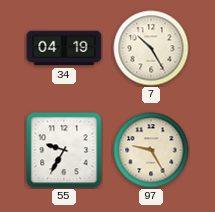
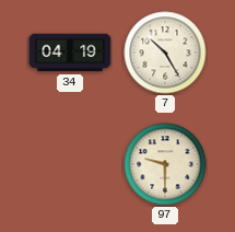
55: 9:35 -> none (64, 150)
97: 9:25 -> 9:30 (165, 164)
